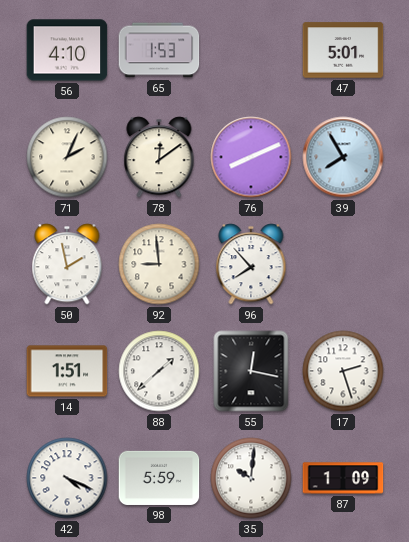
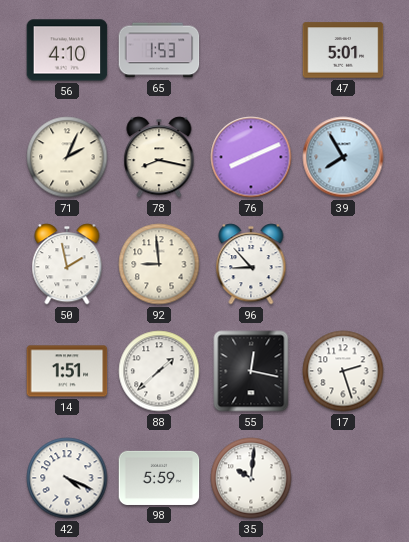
78: 12:09 -> 8:17 (159, 157)
96: 7:53 -> 8:53 (251, 264)
87: 1:09 -> none (343, 478)
